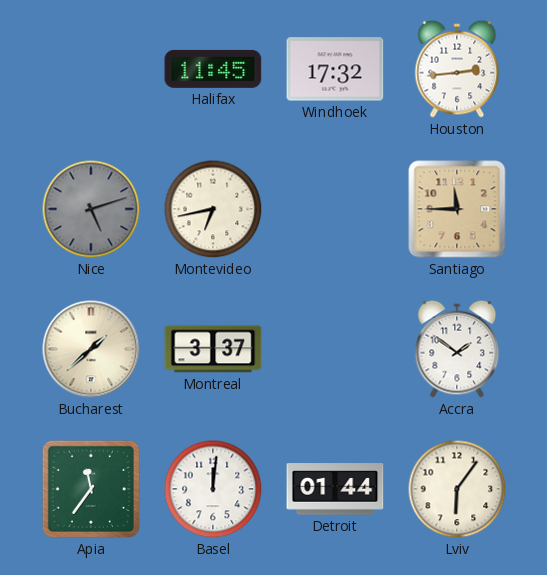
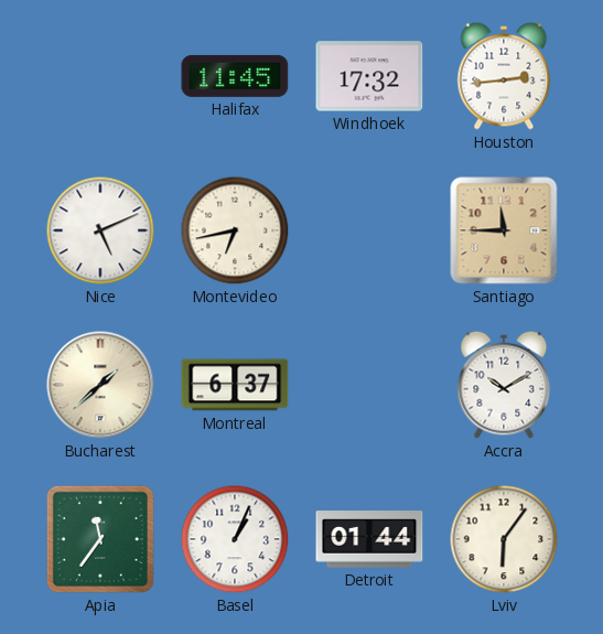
Nice: 5:12 -> 5:11 (100, 230)
Nice dial: grey -> white (100, 230)
Montreal: 3:37 -> 6:37 (235, 385)
Accra: 1:51 -> 10:10 (504, 385)
Basel: 12:01 -> 1:04 (235, 539)
